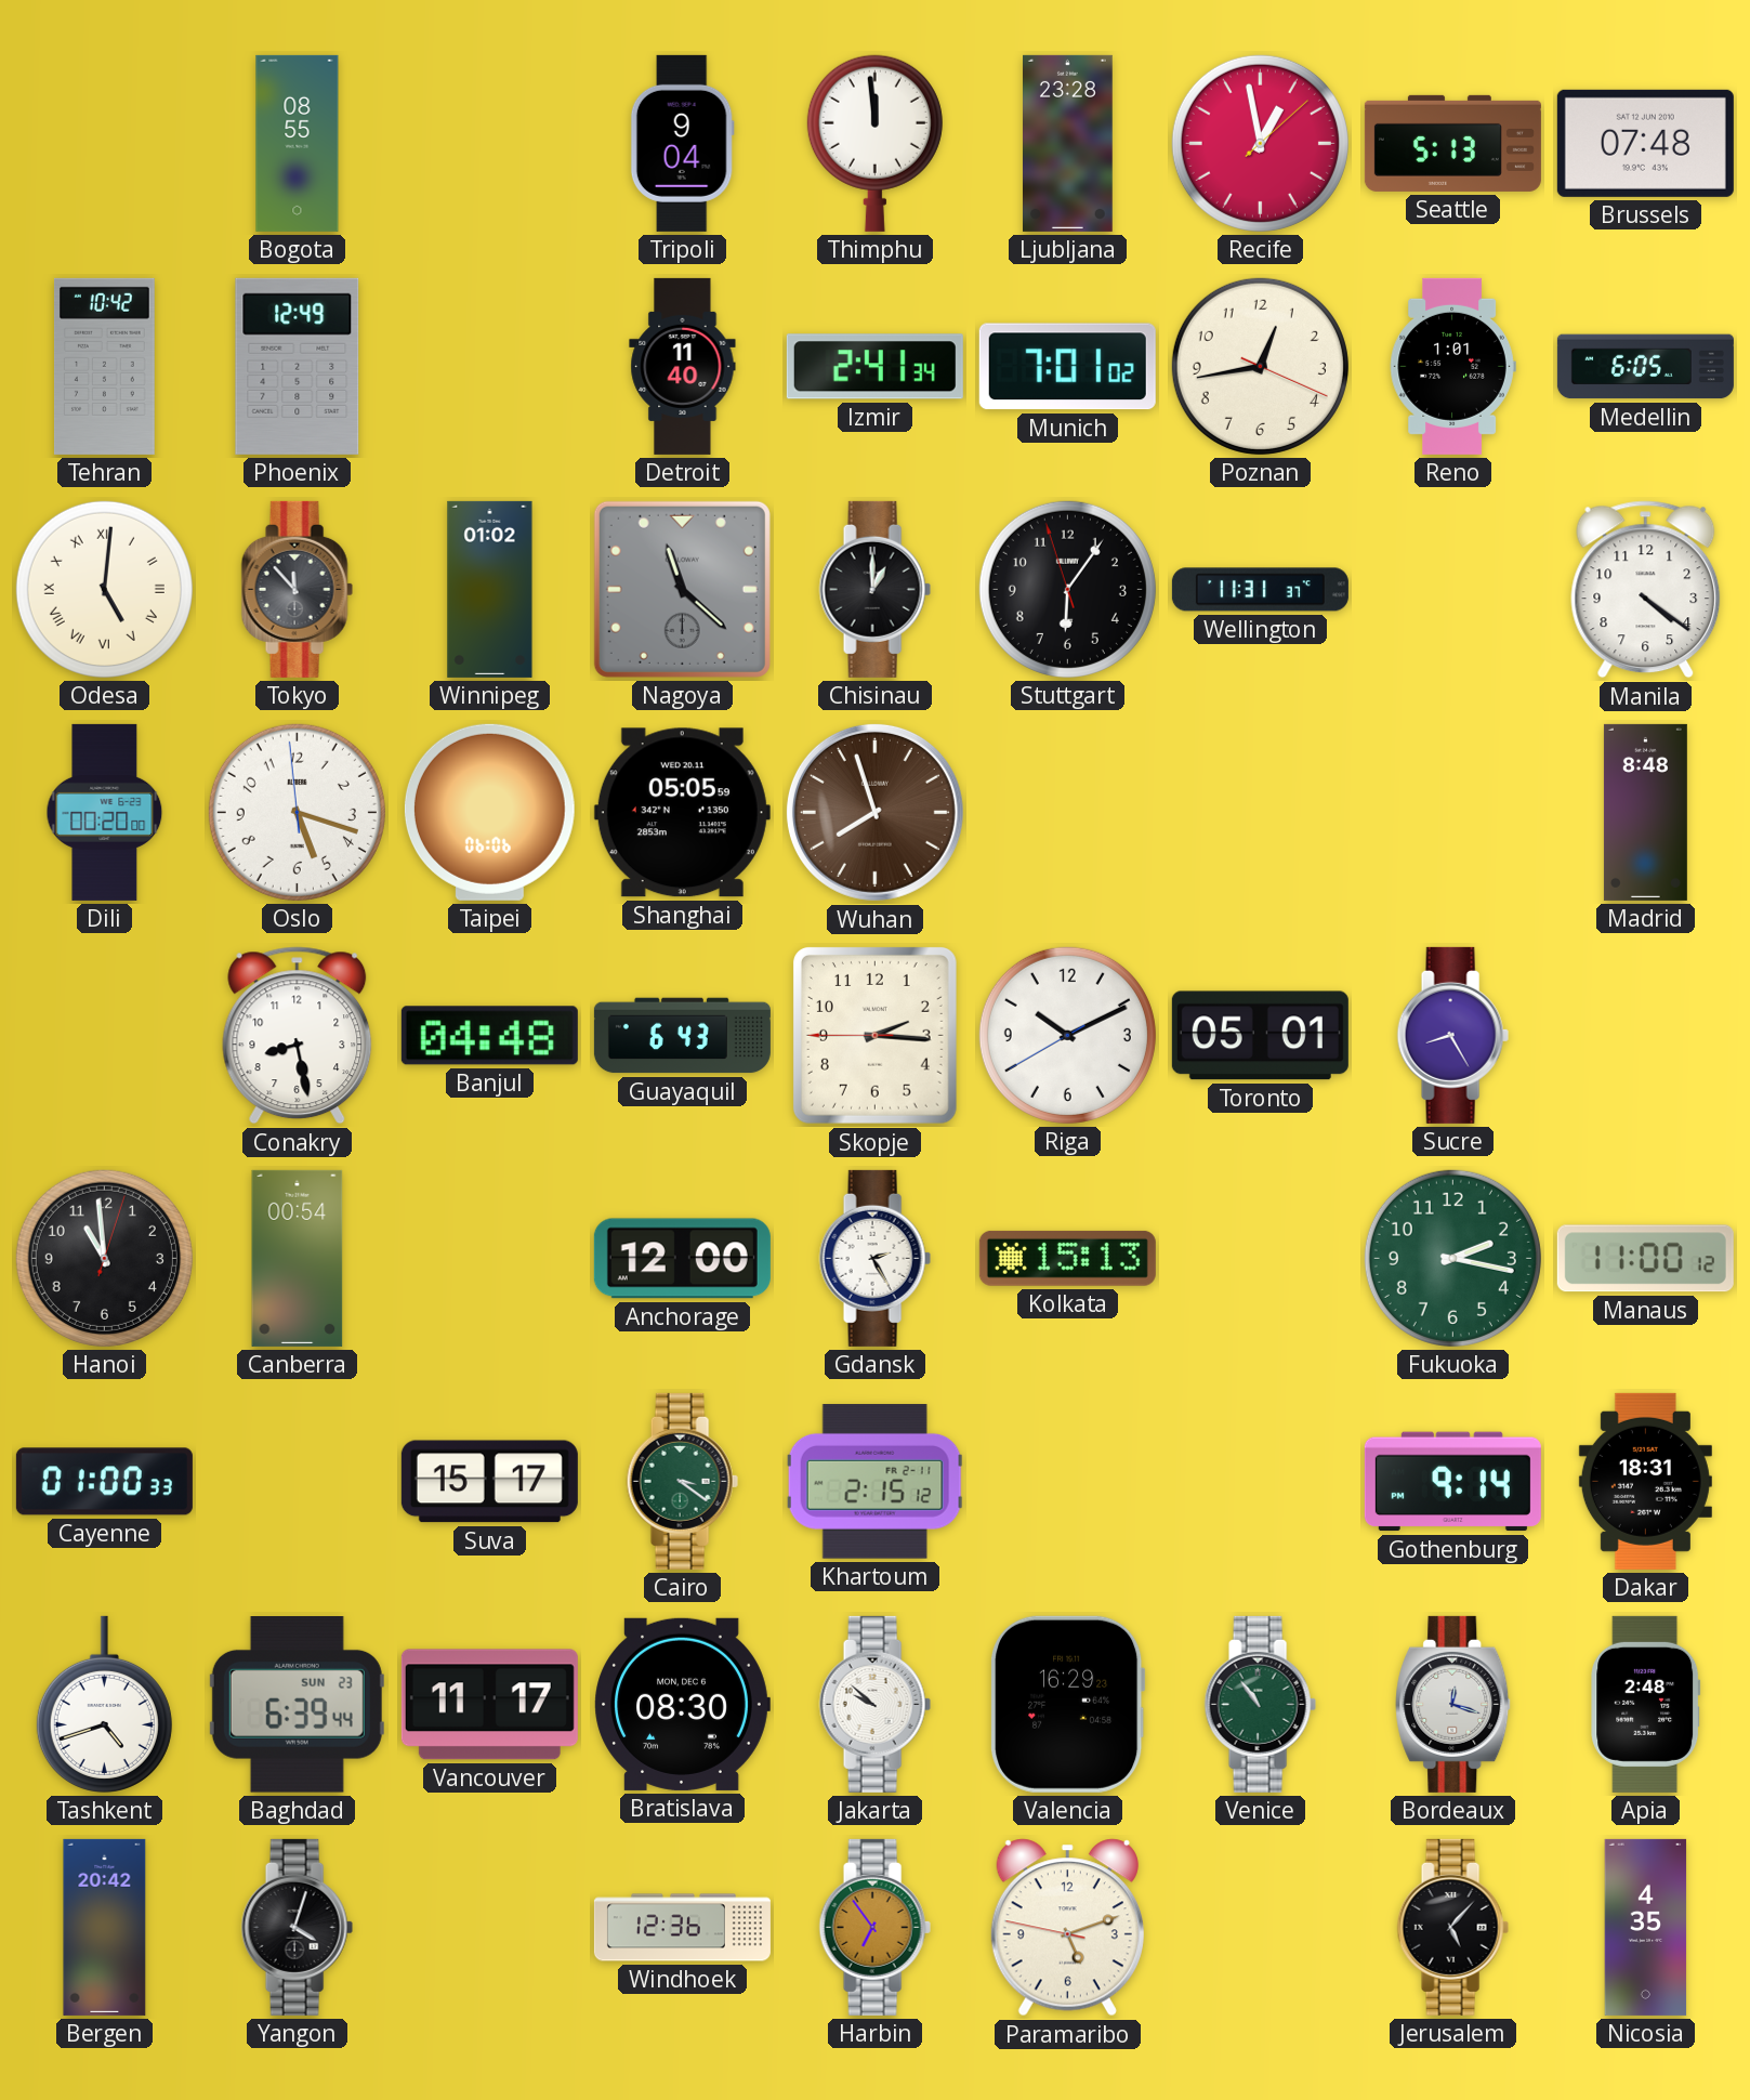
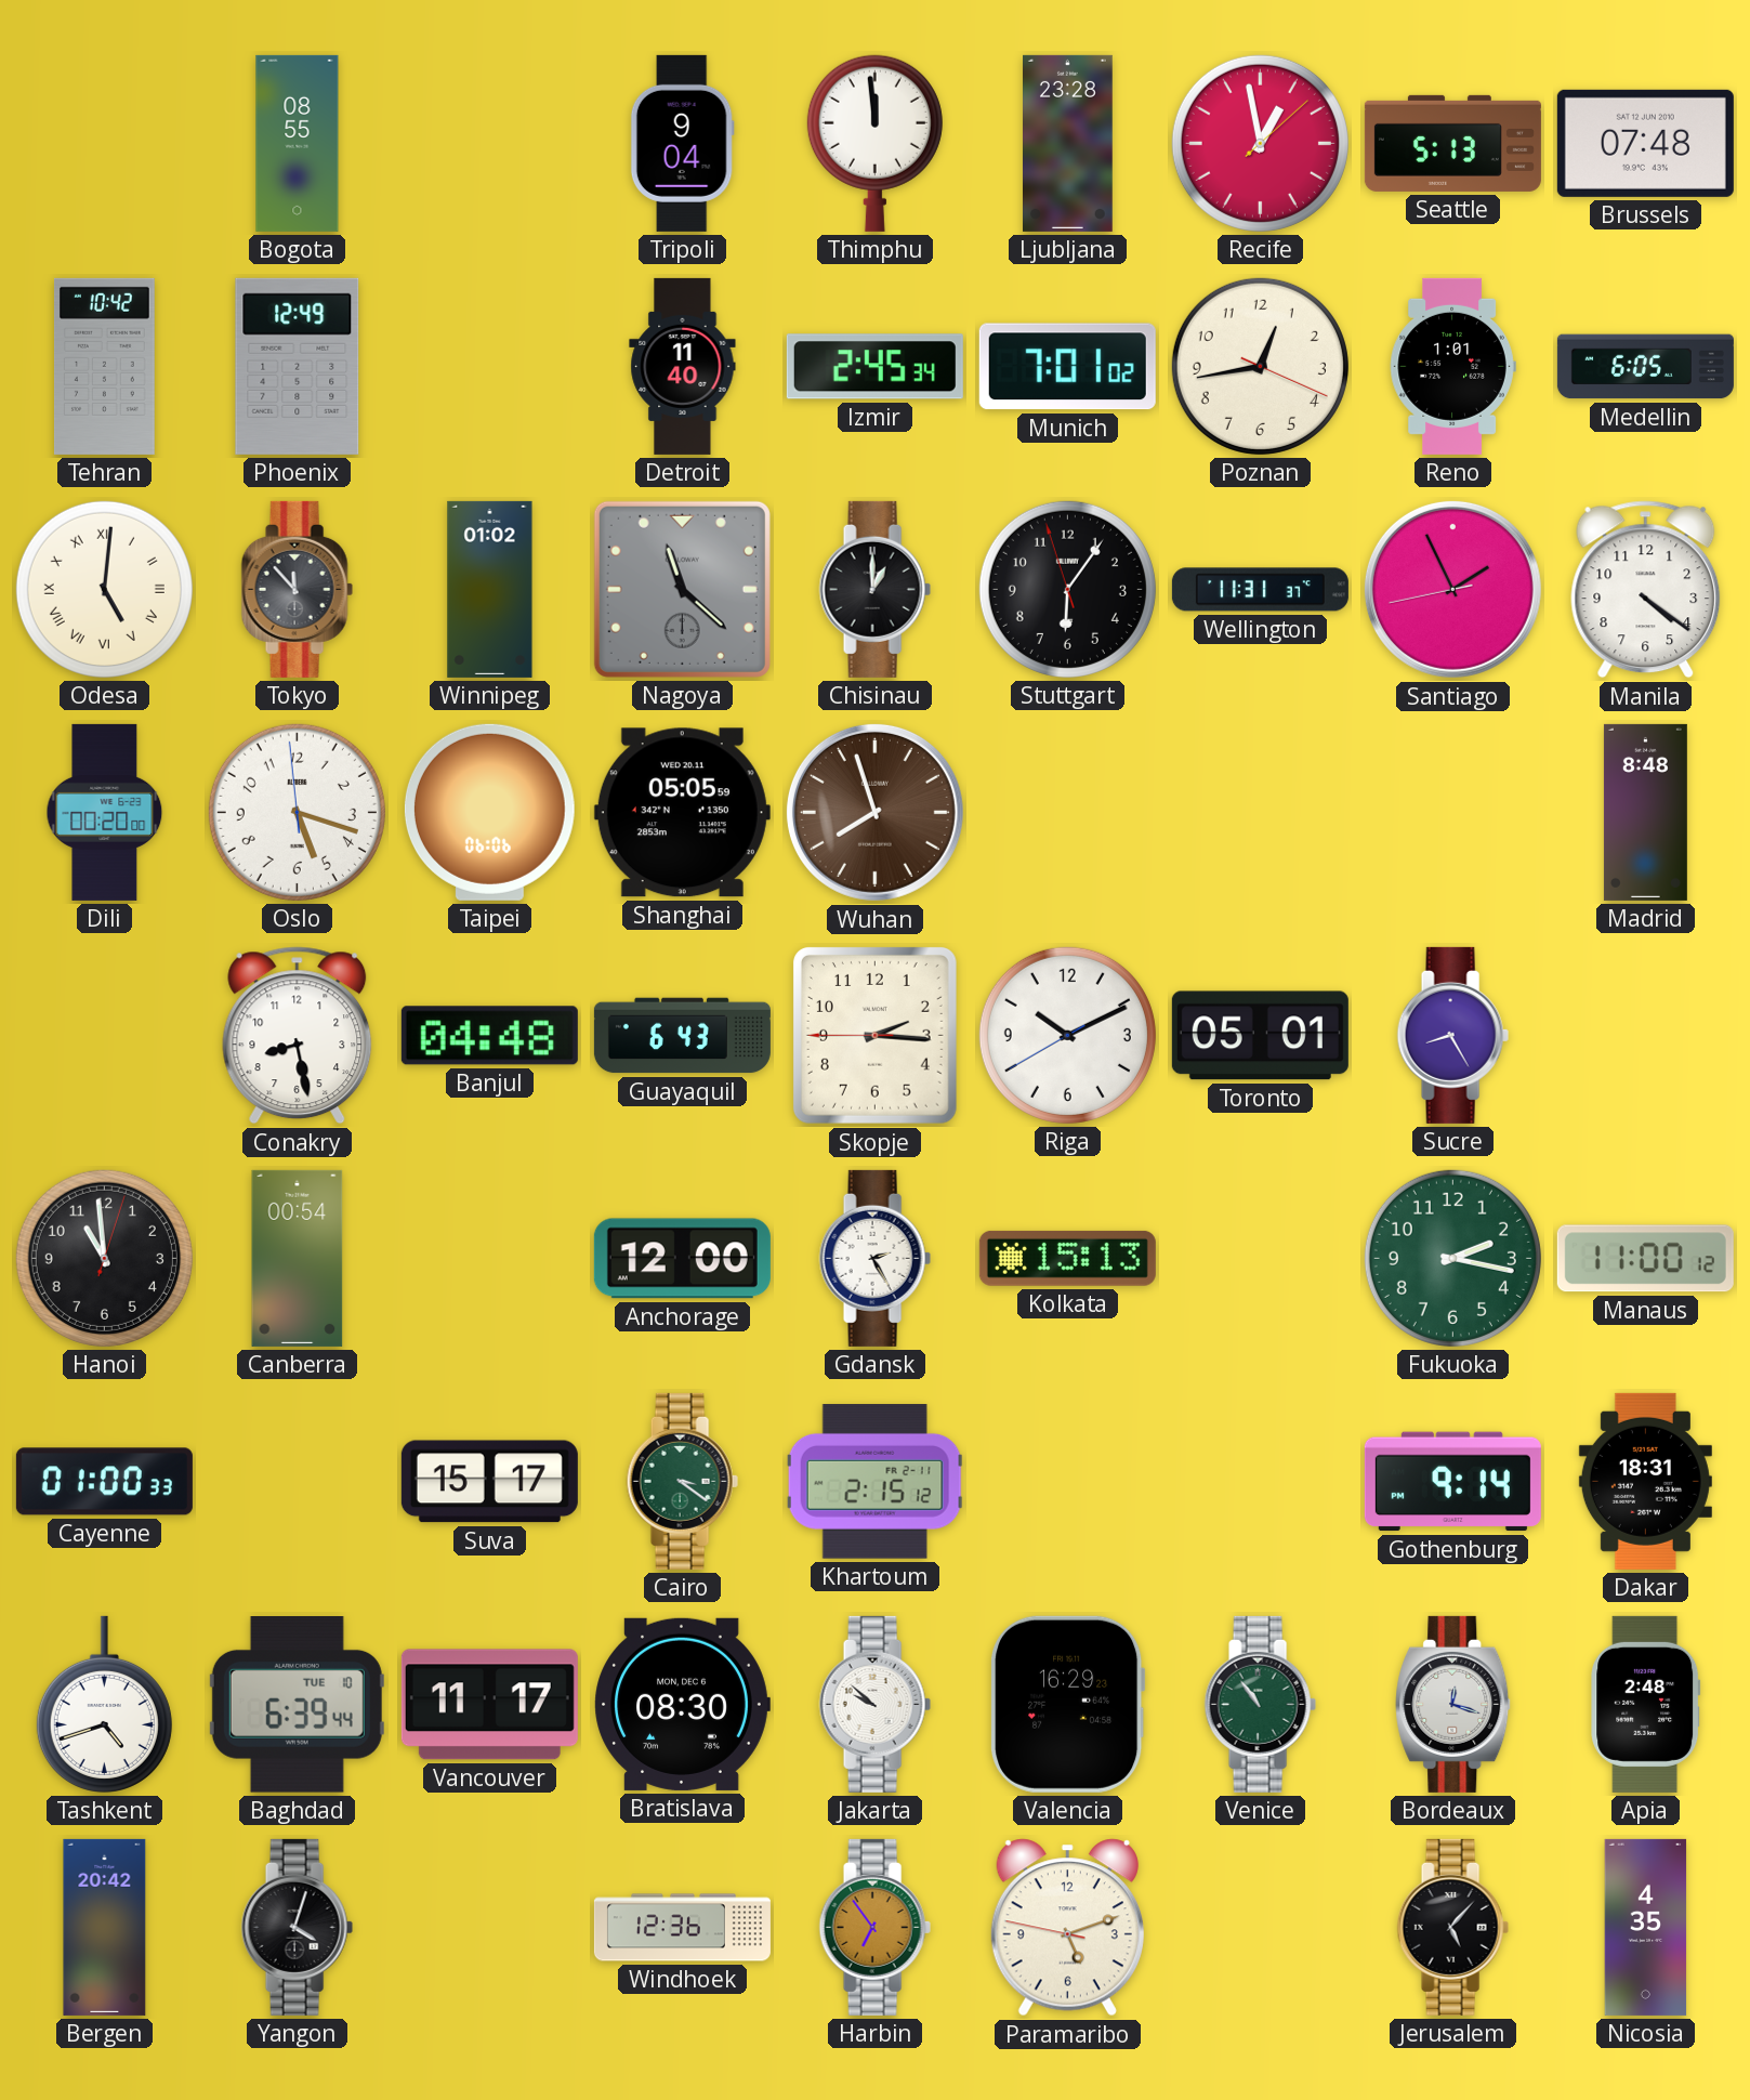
Izmir: 2:41 -> 2:45 (874, 367)
Santiago: none -> 1:55 (1452, 589)
Baghdad date: SUN 23 -> TUE 10 (297, 1705)
